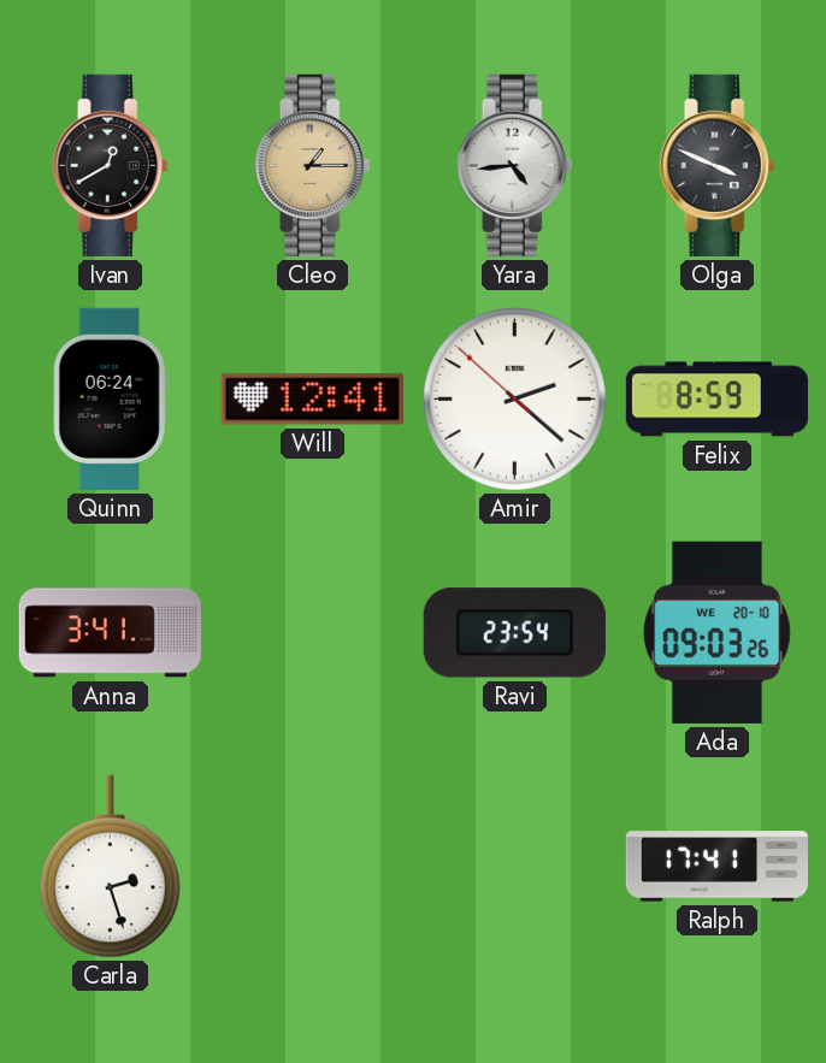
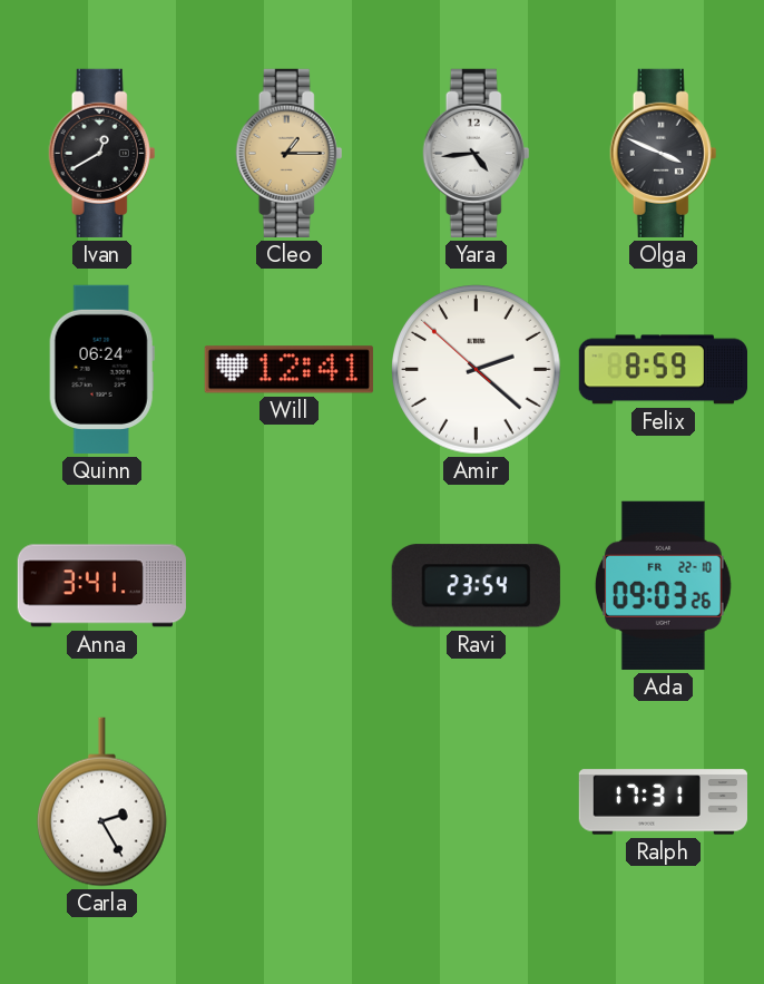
Ada date: WE 20-10 -> FR 22-10 (663, 585)
Carla: 2:27 -> 2:25 (101, 802)
Ralph: 17:41 -> 17:31 (663, 802)
